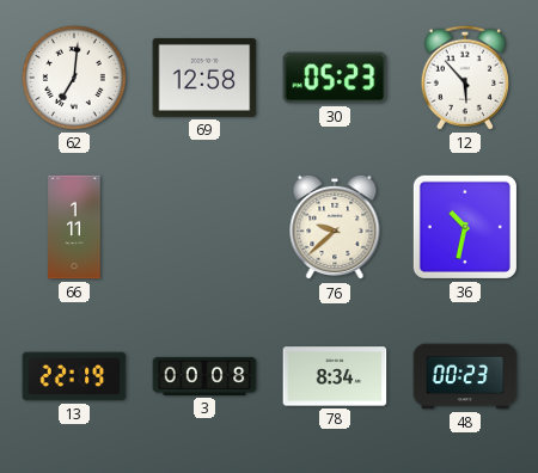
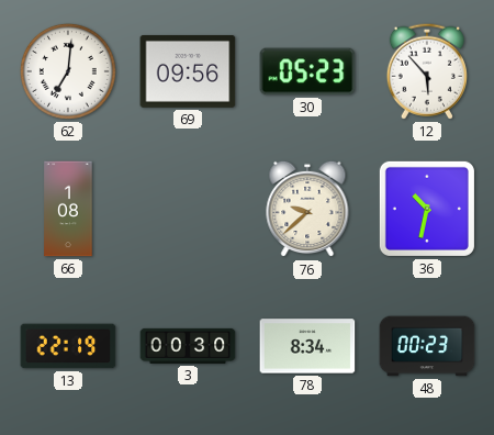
69: 12:58 -> 09:56 (188, 71)
66: 1:11 -> 1:08 (68, 209)
3: 00:08 -> 00:30 (188, 346)
